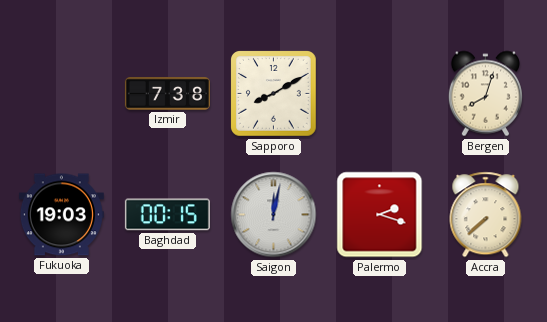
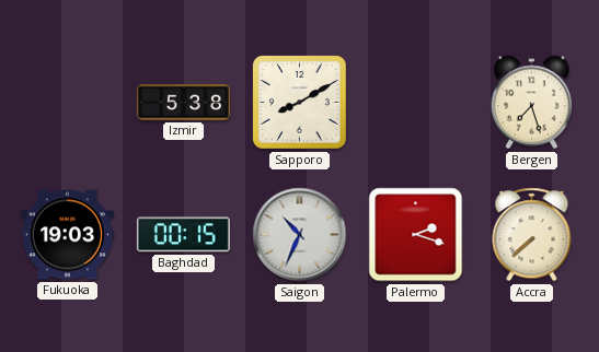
Izmir: 7:38 -> 5:38 (183, 103)
Bergen: 8:03 -> 7:27 (531, 103)
Saigon: 12:02 -> 10:34 (300, 235)
